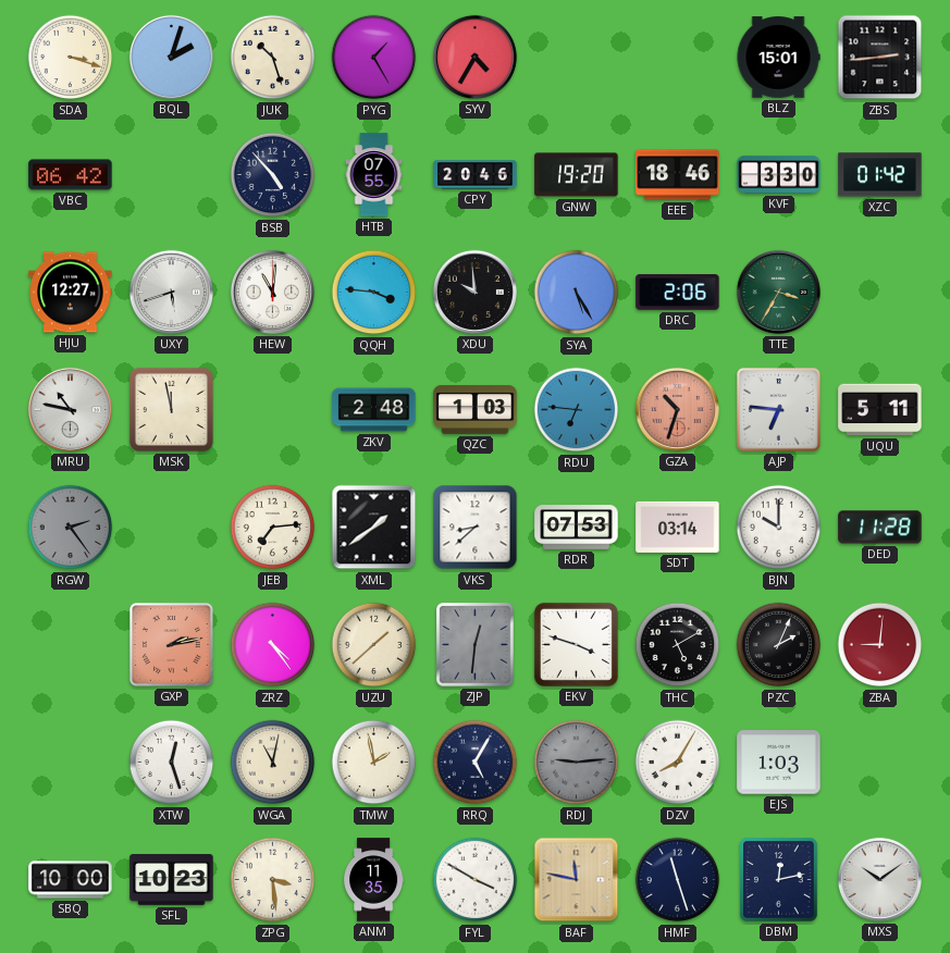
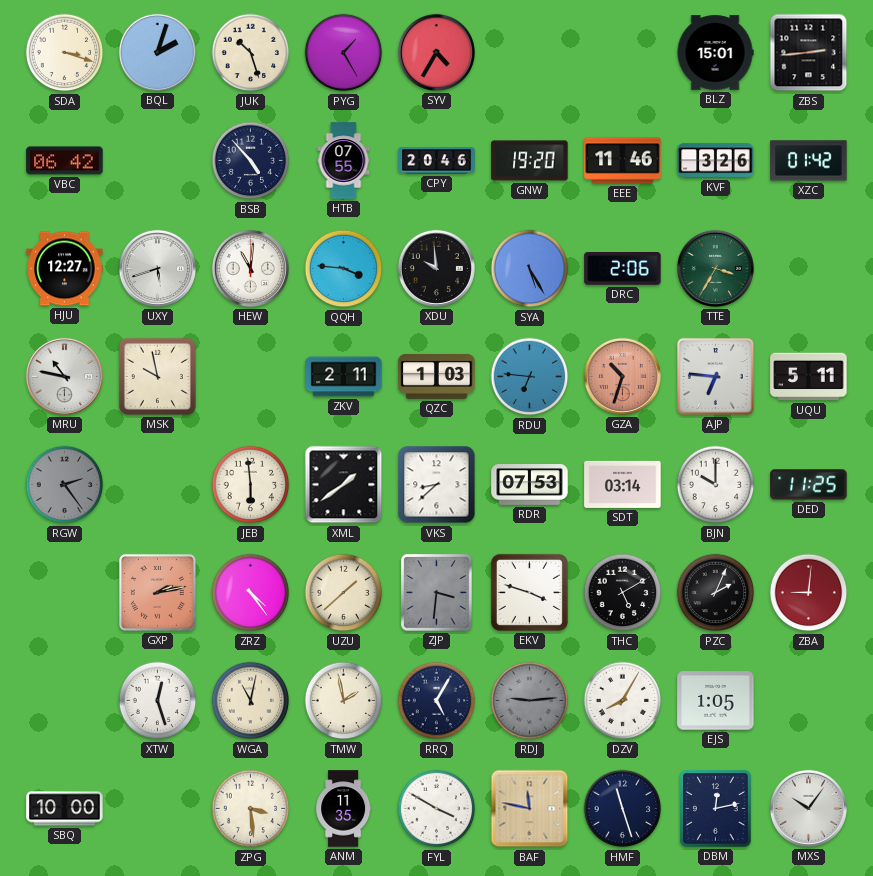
EEE: 18:46 -> 11:46 (623, 161)
KVF: 3:30 -> 3:26 (716, 161)
MSK: 11:58 -> 9:58 (157, 376)
ZKV: 2:48 -> 2:11 (344, 377)
JEB: 7:14 -> 5:59 (251, 485)
DED: 11:28 -> 11:25 (809, 485)
ZJP: 12:31 -> 3:31 (437, 593)
EJS: 1:03 -> 1:05 (716, 701)
SFL: 10:23 -> none (172, 880)
MXS: 10:09 -> 10:06 (808, 808)
